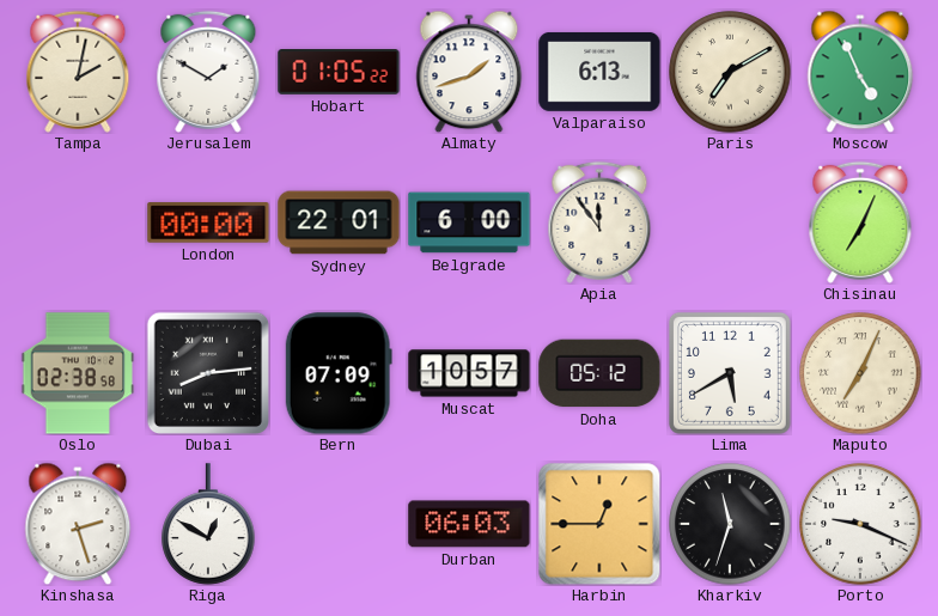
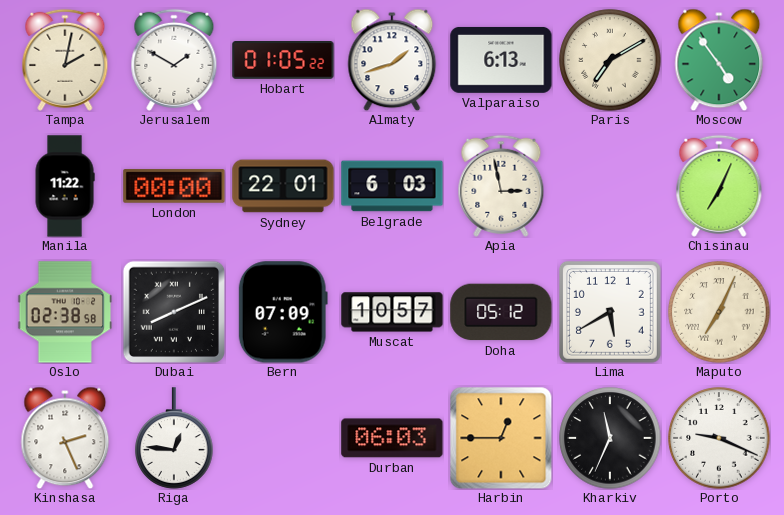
Moscow: 4:56 -> 4:54 (719, 60)
Manila: none -> 11:22 (65, 186)
Belgrade: 6:00 -> 6:03 (392, 186)
Apia: 11:54 -> 2:58 (501, 186)
Dubai: 8:14 -> 8:11 (173, 311)
Kinshasa: 2:27 -> 2:26 (65, 438)
Riga: 12:50 -> 12:46 (174, 438)
Kharkiv: 11:33 -> 11:34 (610, 438)
